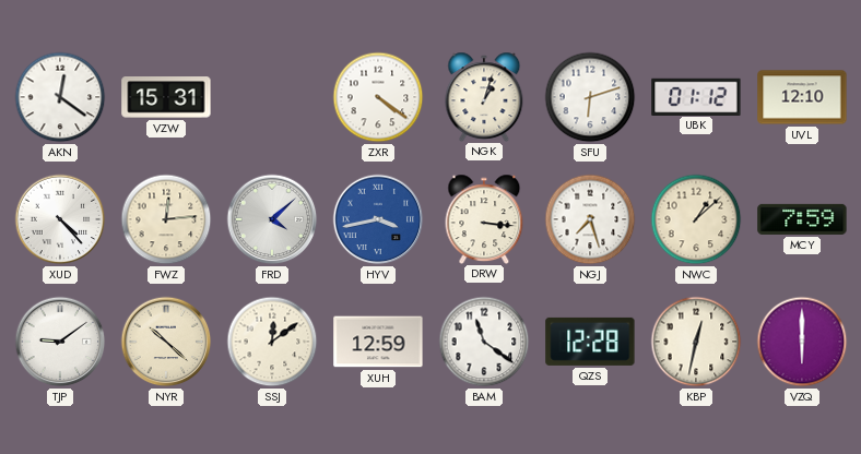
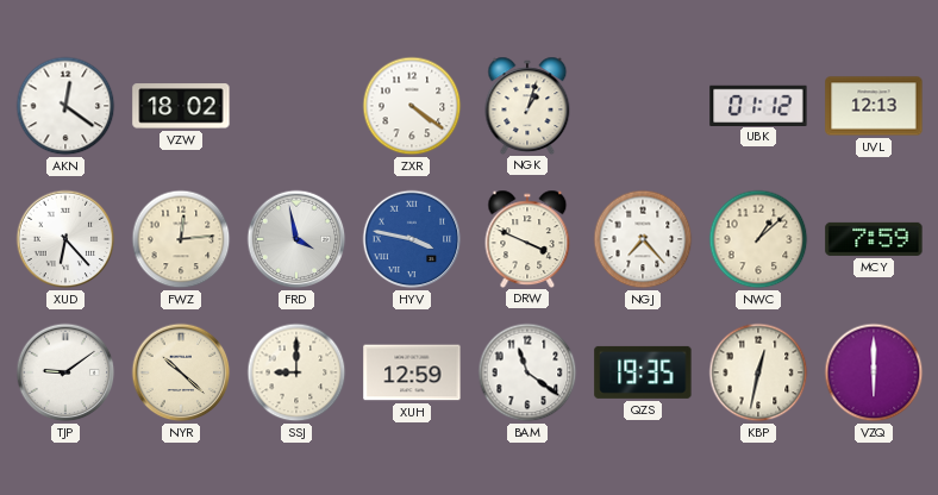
VZW: 15:31 -> 18:02 (181, 106)
SFU: 6:12 -> none (590, 97)
UVL: 12:10 -> 12:13 (874, 106)
XUD: 4:23 -> 6:23 (65, 239)
FRD: 4:08 -> 3:58 (296, 239)
HYV: 3:43 -> 3:47 (412, 239)
DRW: 3:16 -> 3:49 (527, 238)
NGJ: 7:27 -> 7:23 (643, 239)
SSJ: 12:09 -> 9:00 (296, 372)
QZS: 12:28 -> 19:35 (643, 372)
